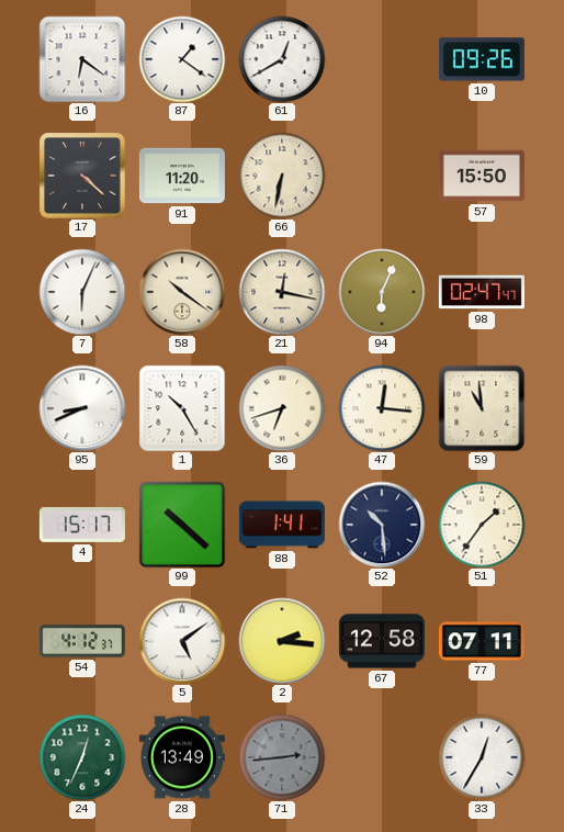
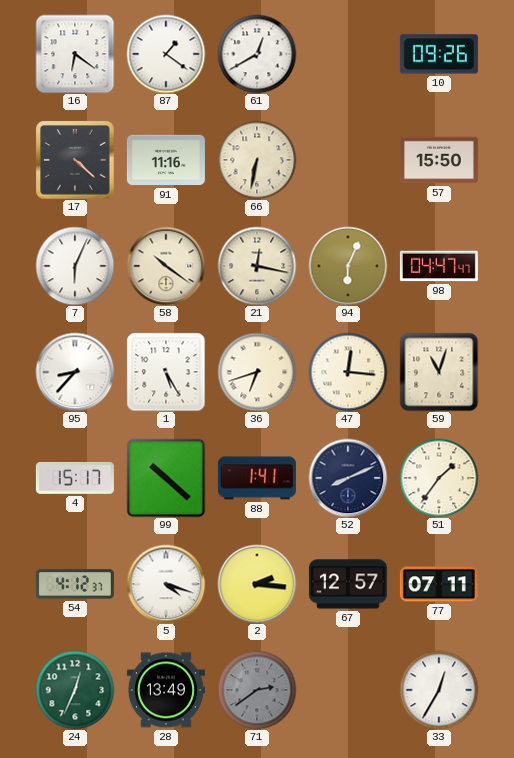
91: 11:20 -> 11:16 (166, 160)
98: 02:47 -> 04:47 (439, 266)
95: 8:41 -> 8:37 (75, 372)
1: 10:25 -> 5:25 (166, 372)
59: 10:59 -> 11:03 (439, 372)
52: 10:29 -> 8:11 (348, 478)
5: 5:09 -> 4:18 (166, 584)
67: 12:58 -> 12:57 (348, 584)
71: 2:44 -> 2:39 (257, 690)
